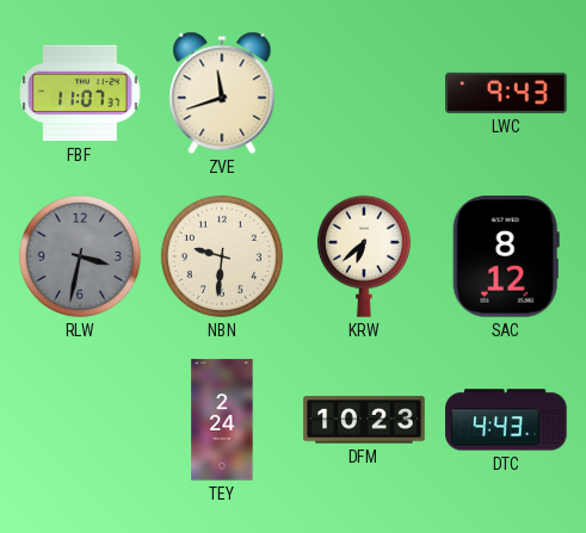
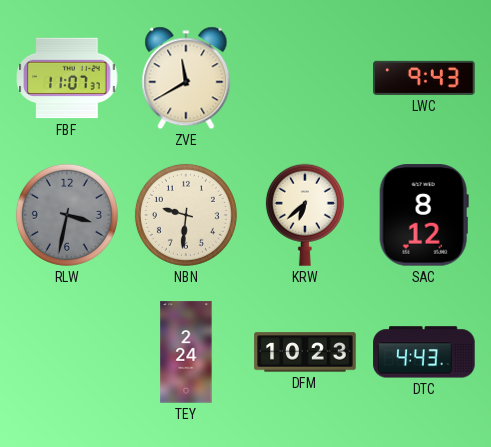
ZVE: 11:42 -> 11:40 (186, 78)
